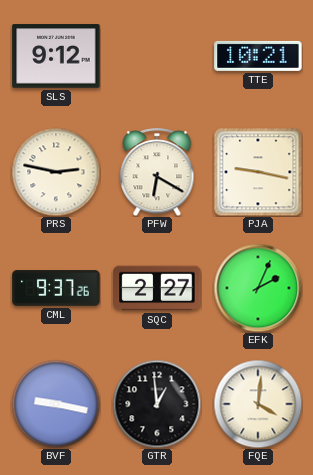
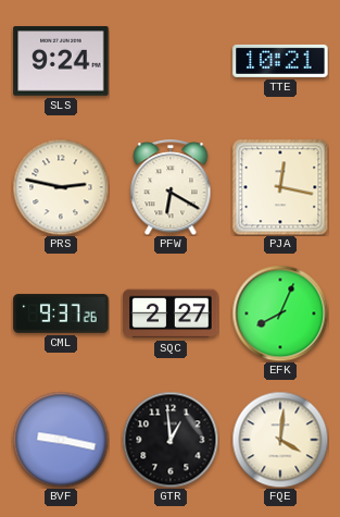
SLS: 9:12 -> 9:24 (61, 61)
PJA: 9:17 -> 12:17 (280, 187)
EFK: 2:04 -> 8:04 (280, 313)
